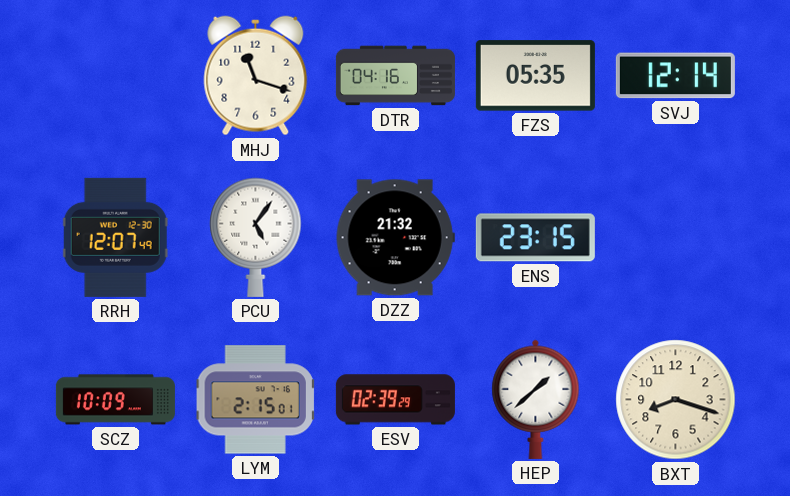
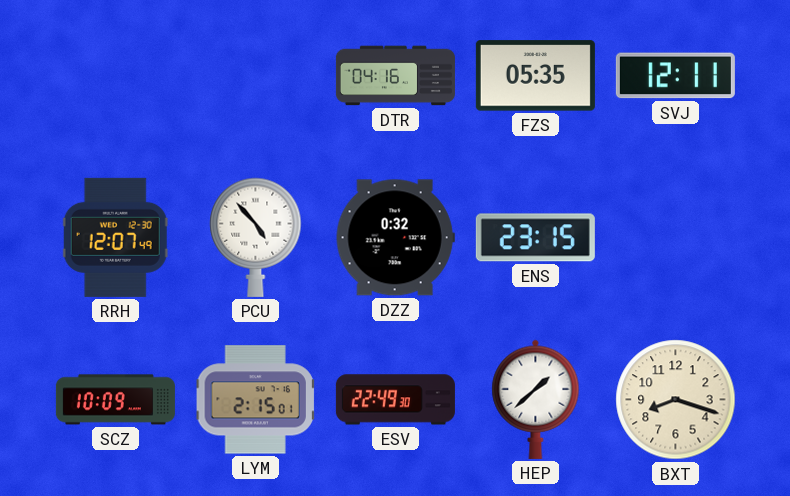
MHJ: 11:18 -> none (256, 76)
SVJ: 12:14 -> 12:11 (675, 76)
PCU: 5:06 -> 4:53 (256, 237)
DZZ: 21:32 -> 0:32 (395, 238)
ESV: 02:39 -> 22:49 (395, 400)
